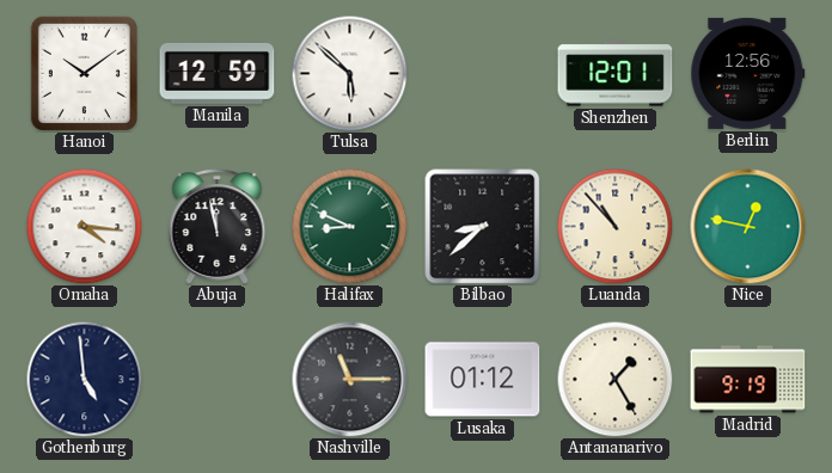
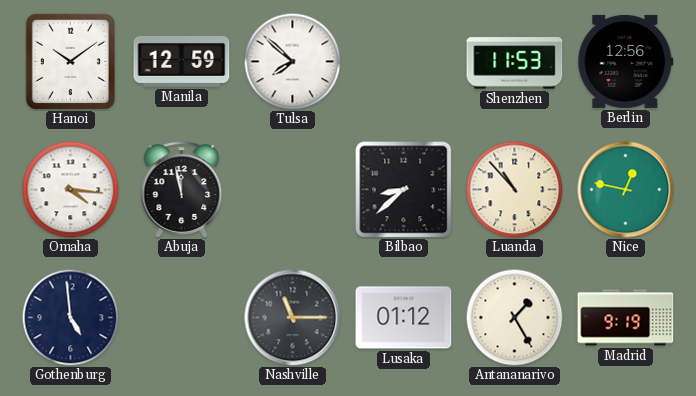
Tulsa: 5:52 -> 7:52 (292, 61)
Shenzhen: 12:01 -> 11:53 (515, 62)
Halifax: 8:49 -> none (349, 226)
